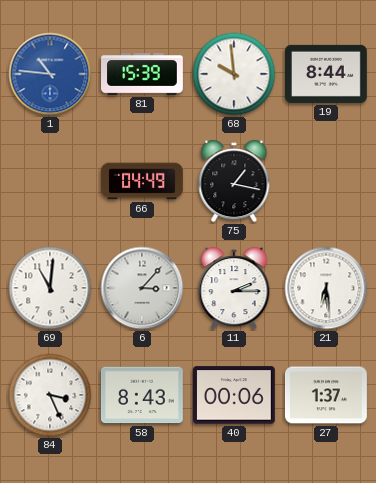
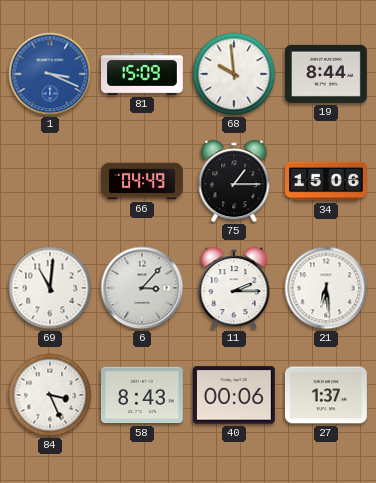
1: 10:46 -> 3:19 (50, 74)
81: 15:39 -> 15:09 (143, 74)
75: 1:17 -> 1:15 (234, 181)
34: none -> 15:06 (327, 181)
